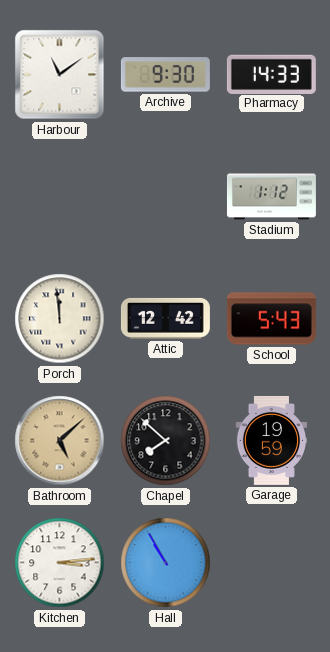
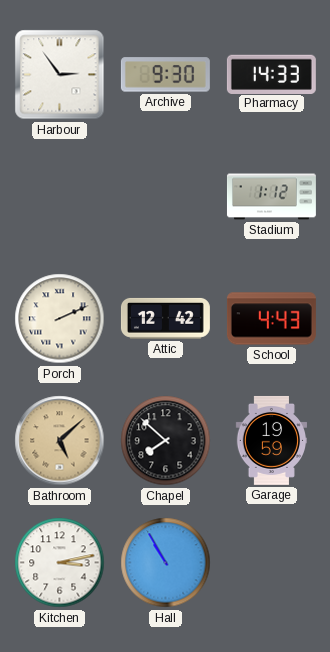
Harbour: 11:09 -> 2:54 (60, 75)
Porch: 11:59 -> 2:11 (60, 319)
School: 5:43 -> 4:43 (271, 319)
Kitchen: 3:14 -> 3:13 (60, 563)
